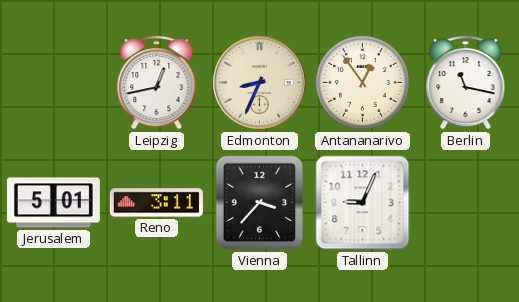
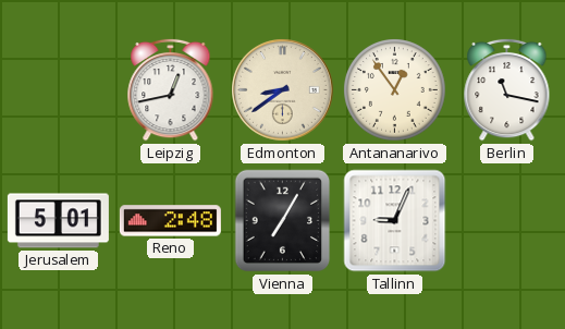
Edmonton: 8:34 -> 8:39 (282, 89)
Reno: 3:11 -> 2:48 (170, 221)
Vienna: 3:37 -> 7:05 (283, 221)
